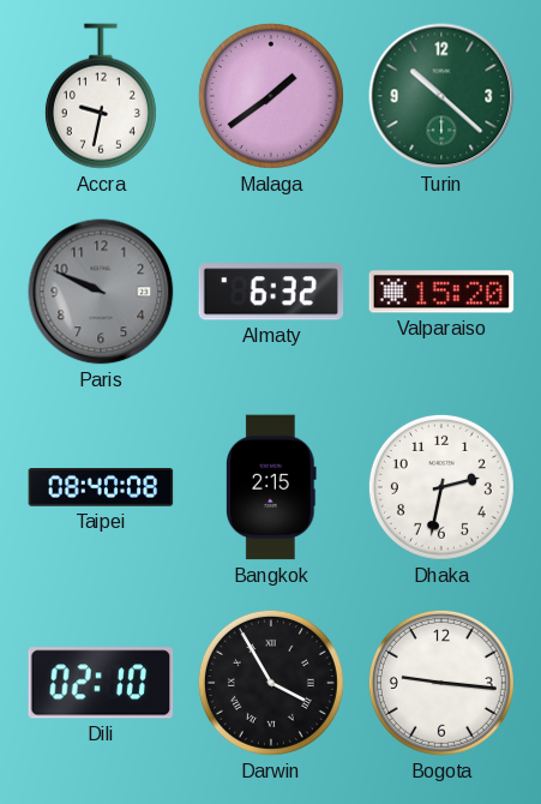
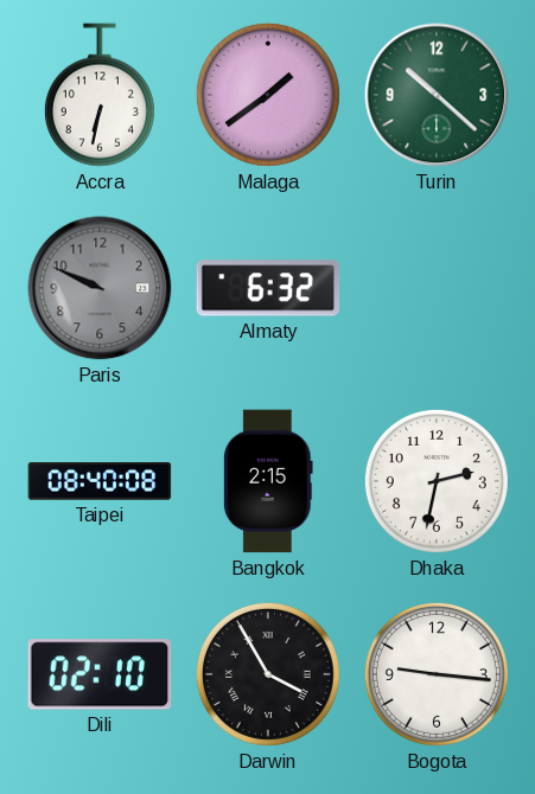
Accra: 9:32 -> 6:32 (100, 95)
Valparaiso: 15:20 -> none (441, 292)
